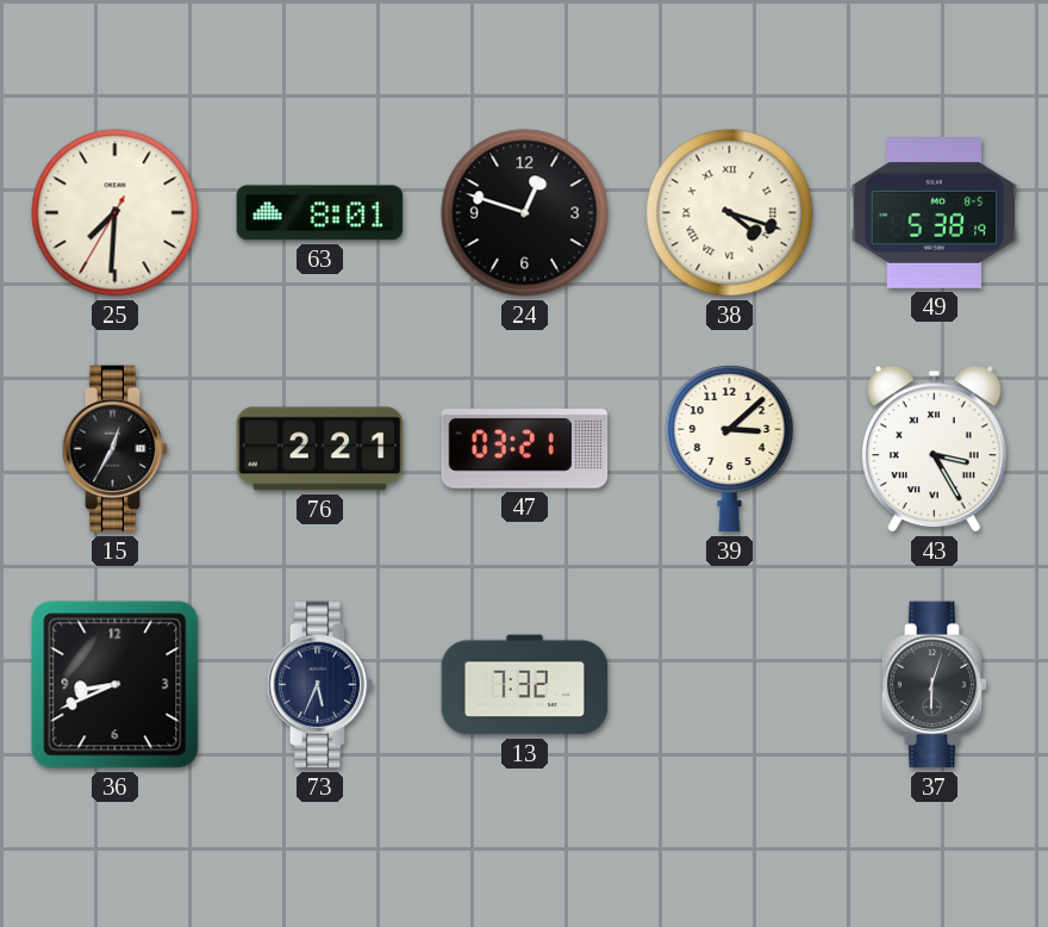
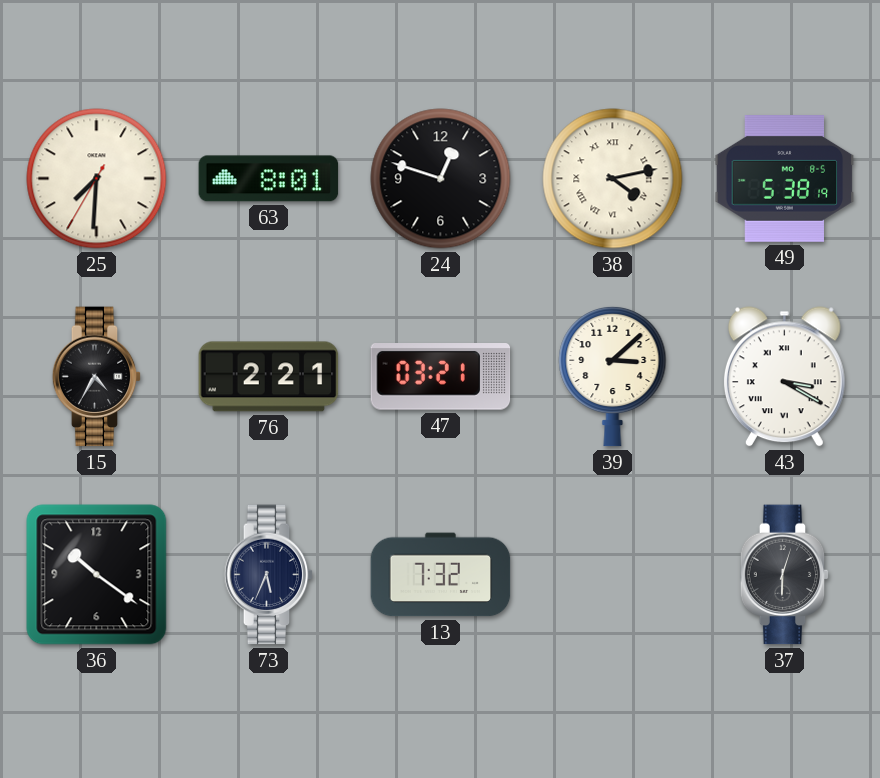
38: 4:18 -> 4:13 (613, 179)
15: 12:35 -> 4:35 (97, 377)
43: 3:25 -> 3:20 (784, 377)
36: 8:41 -> 10:21 (97, 575)
